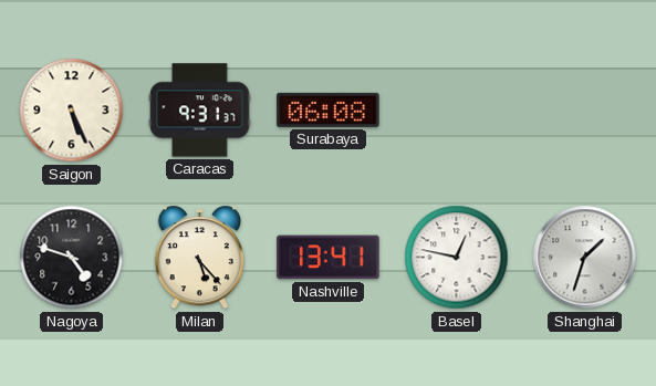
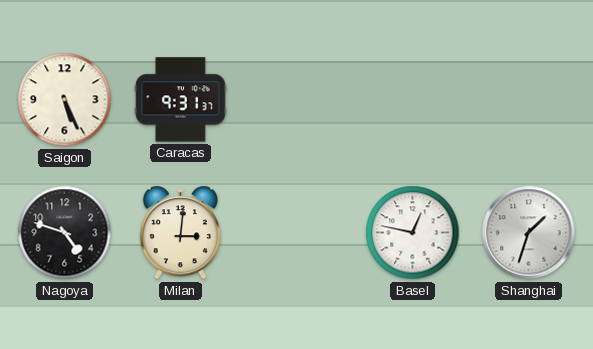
Surabaya: 06:08 -> none (329, 109)
Milan: 5:23 -> 3:01 (180, 233)
Nashville: 13:41 -> none (329, 258)
